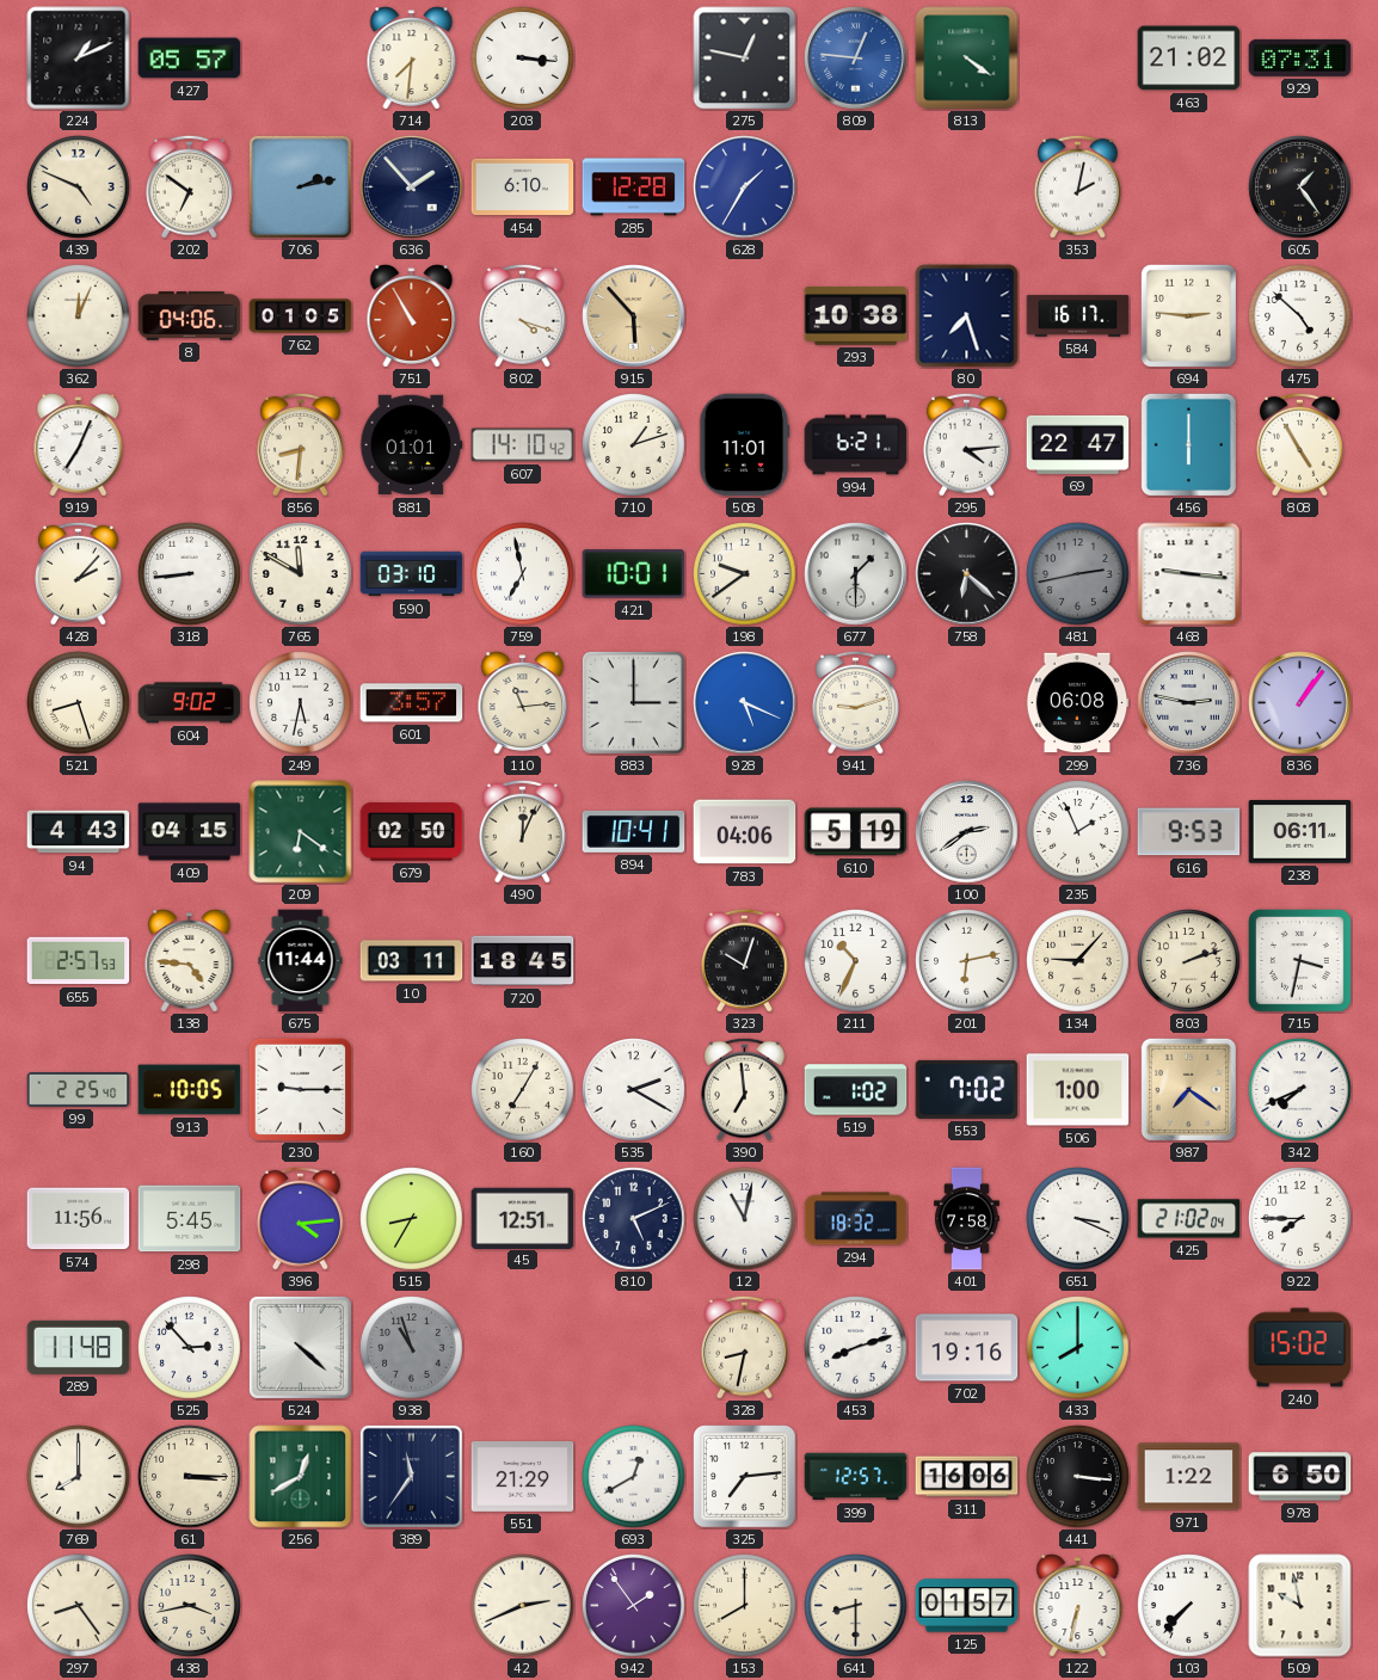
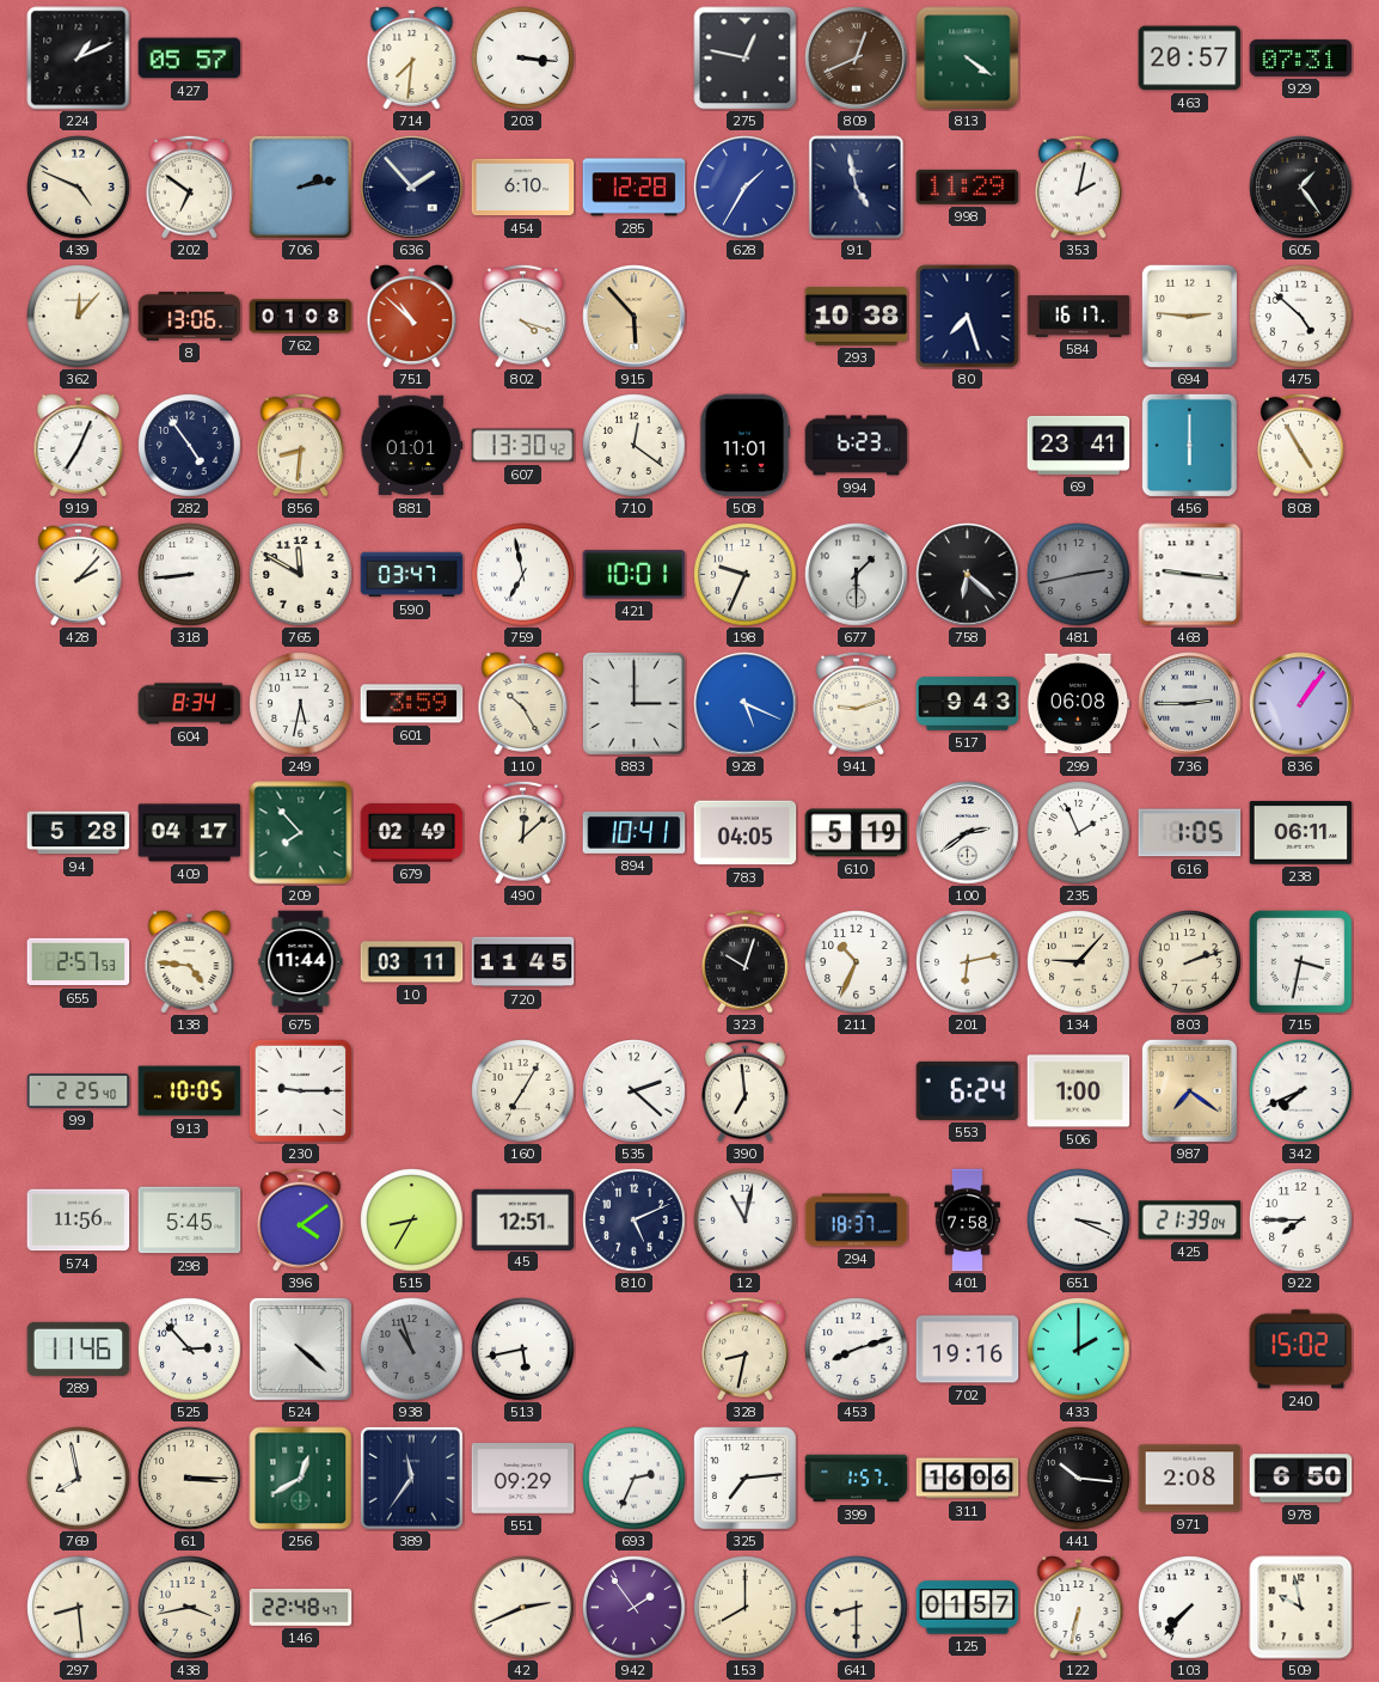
809: 12:46 -> 12:41 (857, 59)
809 dial: blue -> brown (857, 59)
463: 21:02 -> 20:57 (1190, 59)
91: none -> 4:58 (857, 188)
998: none -> 11:29 (968, 186)
362: 12:04 -> 12:07 (79, 317)
8: 04:06 -> 13:06 (190, 317)
762: 01:05 -> 01:08 (301, 317)
751: 10:55 -> 10:52 (412, 317)
282: none -> 4:54 (190, 446)
607: 14:10 -> 13:30 (523, 446)
710: 1:12 -> 12:21 (635, 446)
994: 6:21 -> 6:23 (857, 446)
295: 4:14 -> none (966, 444)
69: 22:47 -> 23:41 (1079, 445)
590: 03:10 -> 03:47 (412, 575)
198: 9:39 -> 9:34 (746, 575)
521: 8:27 -> none (79, 703)
604: 9:02 -> 8:34 (190, 704)
601: 3:57 -> 3:59 (412, 704)
110: 11:14 -> 10:25 (523, 704)
517: none -> 9:43 (968, 704)
736: 2:47 -> 2:45 (1190, 704)
94: 4:43 -> 5:28 (79, 833)
409: 04:15 -> 04:17 (190, 833)
209: 6:21 -> 7:53 (301, 833)
679: 02:50 -> 02:49 (412, 833)
490: 12:04 -> 12:08 (522, 832)
783: 04:06 -> 04:05 (746, 833)
616: 9:53 -> 1:05 (1190, 833)
720: 18:45 -> 11:45 (523, 962)
535: 2:20 -> 2:22 (635, 1091)
519: 1:02 -> none (856, 1090)
553: 7:02 -> 6:24 (968, 1090)
396: 4:14 -> 4:09 (300, 1219)
294: 18:32 -> 18:37 (857, 1221)
425: 21:02 -> 21:39 (1190, 1221)
289: 11:48 -> 11:46 (79, 1348)
513: none -> 5:43 (523, 1350)
433: 8:00 -> 2:00 (1079, 1350)
769: 8:00 -> 7:58 (79, 1479)
551: 21:29 -> 09:29 (523, 1479)
693: 12:40 -> 2:34 (635, 1479)
399: 12:57 -> 1:57 (857, 1479)
441: 3:16 -> 10:16 (1079, 1479)
971: 1:22 -> 2:08 (1190, 1479)
297: 8:24 -> 8:29 (79, 1608)
146: none -> 22:48 (301, 1608)
